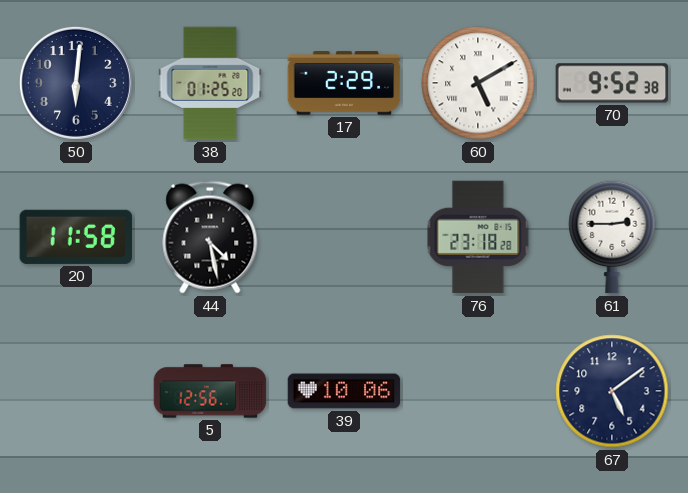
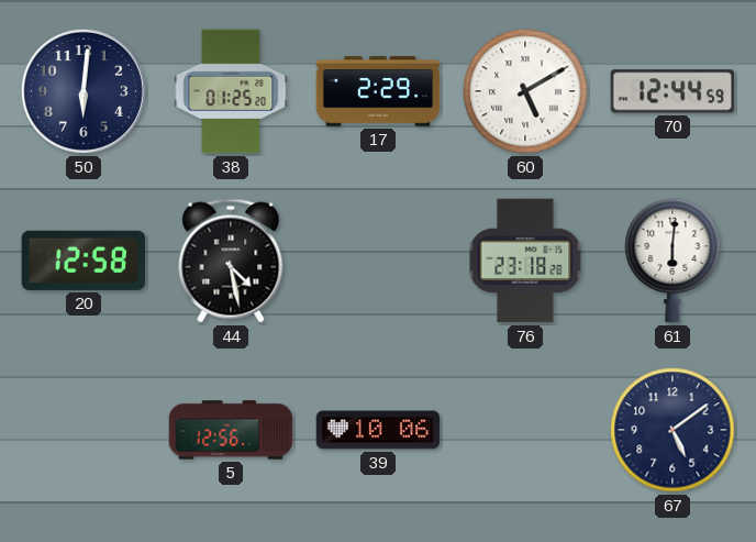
70: 9:52 -> 12:44 (672, 91)
20: 11:58 -> 12:58 (84, 261)
61: 2:45 -> 6:01 (672, 261)
